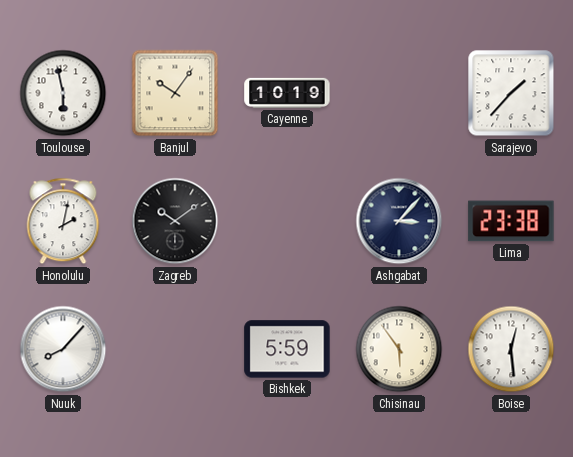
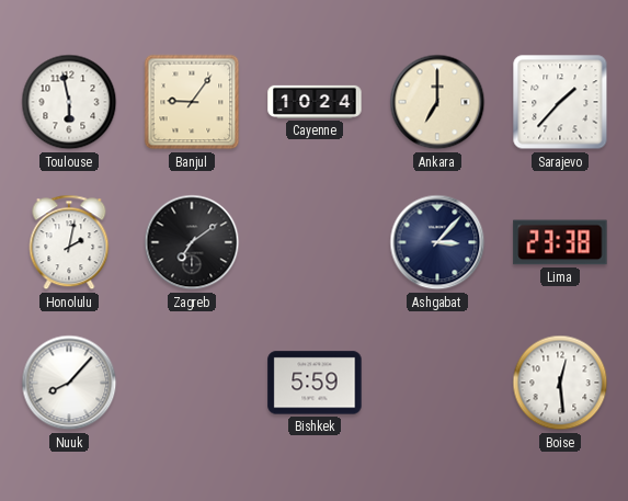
Banjul: 10:06 -> 9:06 (192, 102)
Cayenne: 10:19 -> 10:24 (315, 102)
Ankara: none -> 7:00 (437, 102)
Zagreb: 10:09 -> 7:09 (192, 242)
Chisinau: 5:54 -> none (399, 349)
